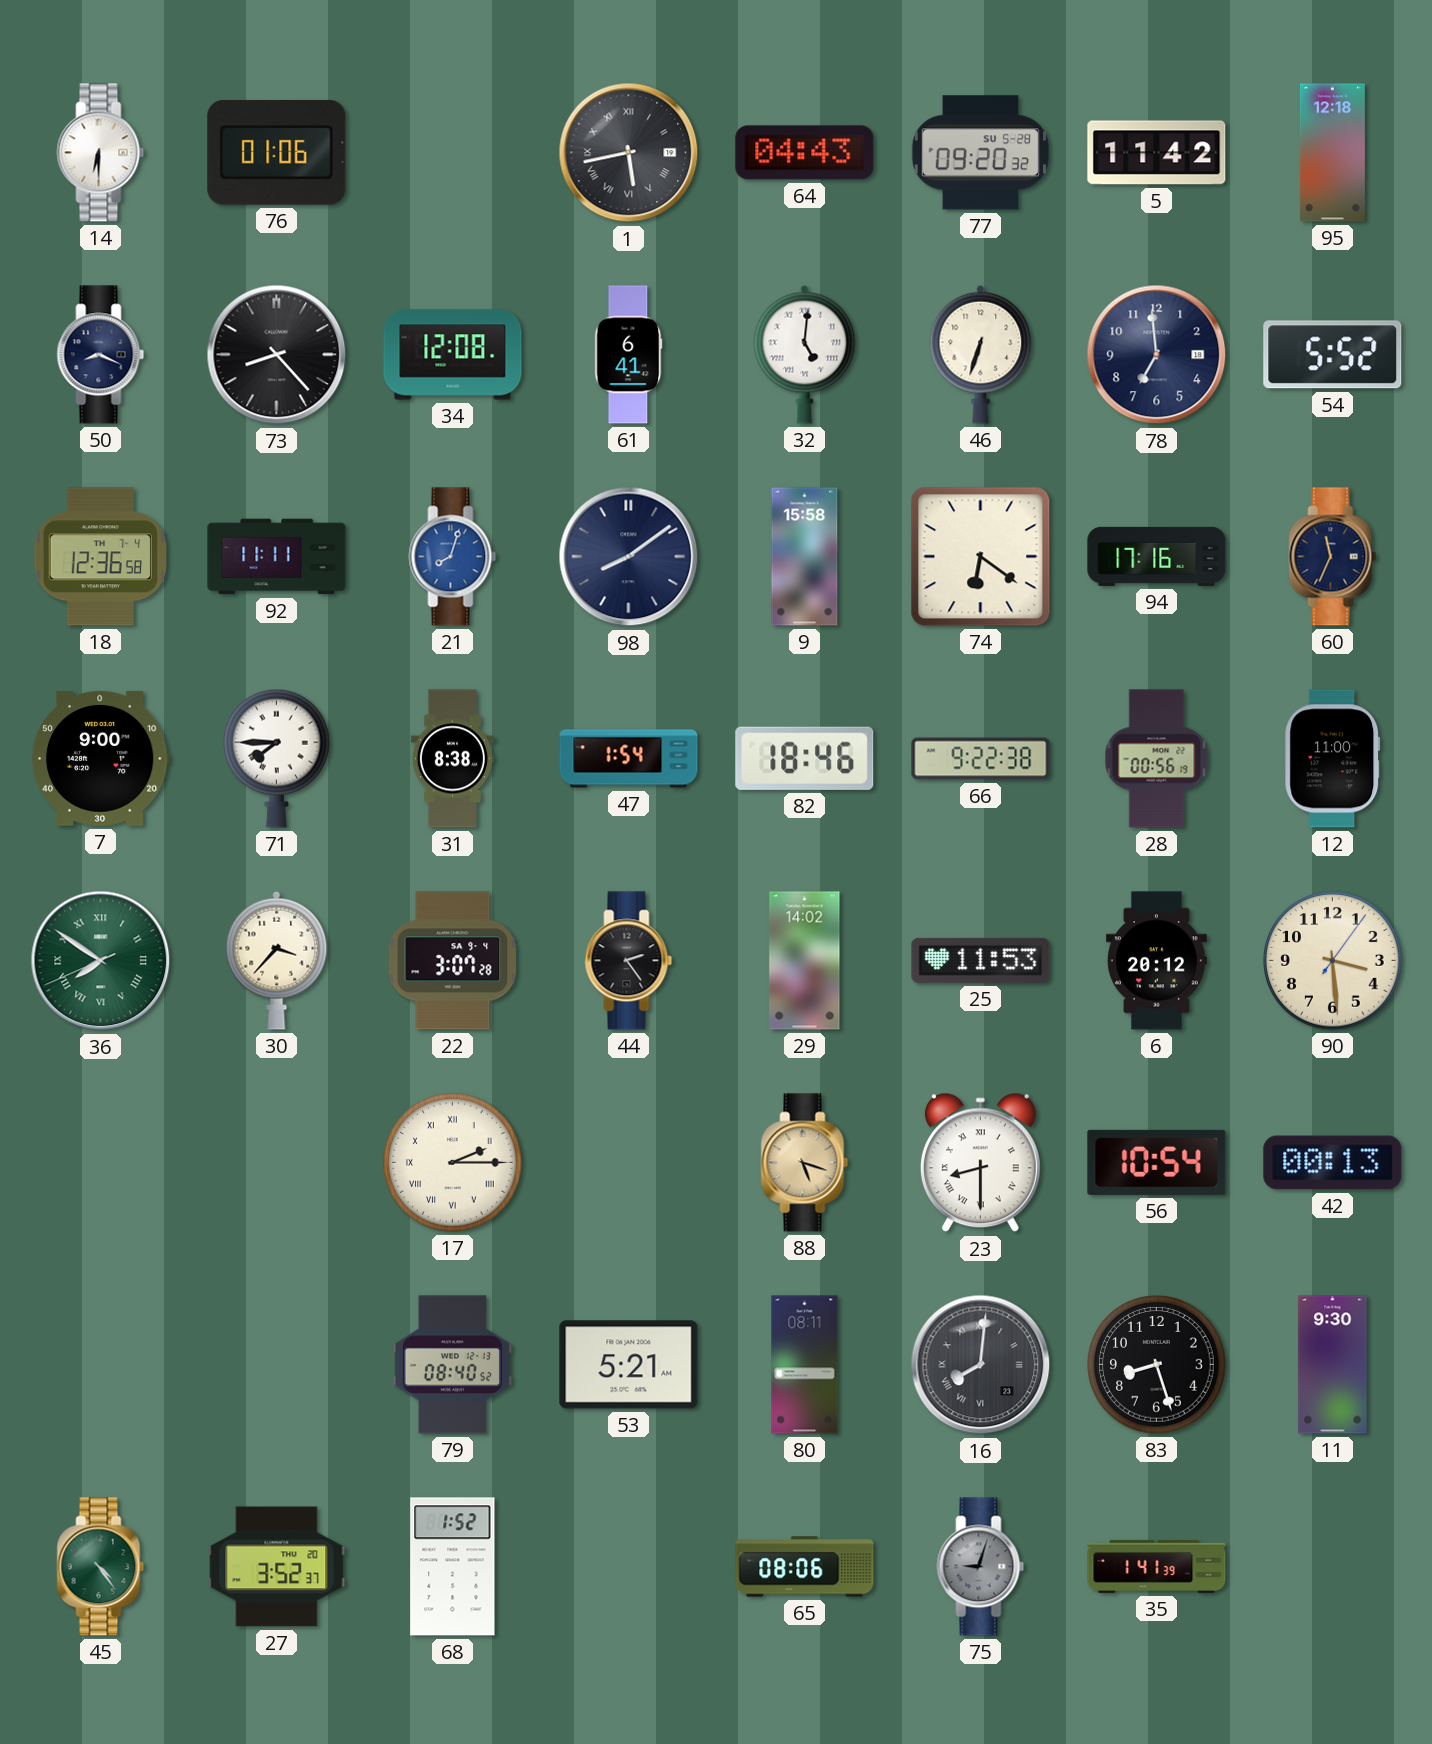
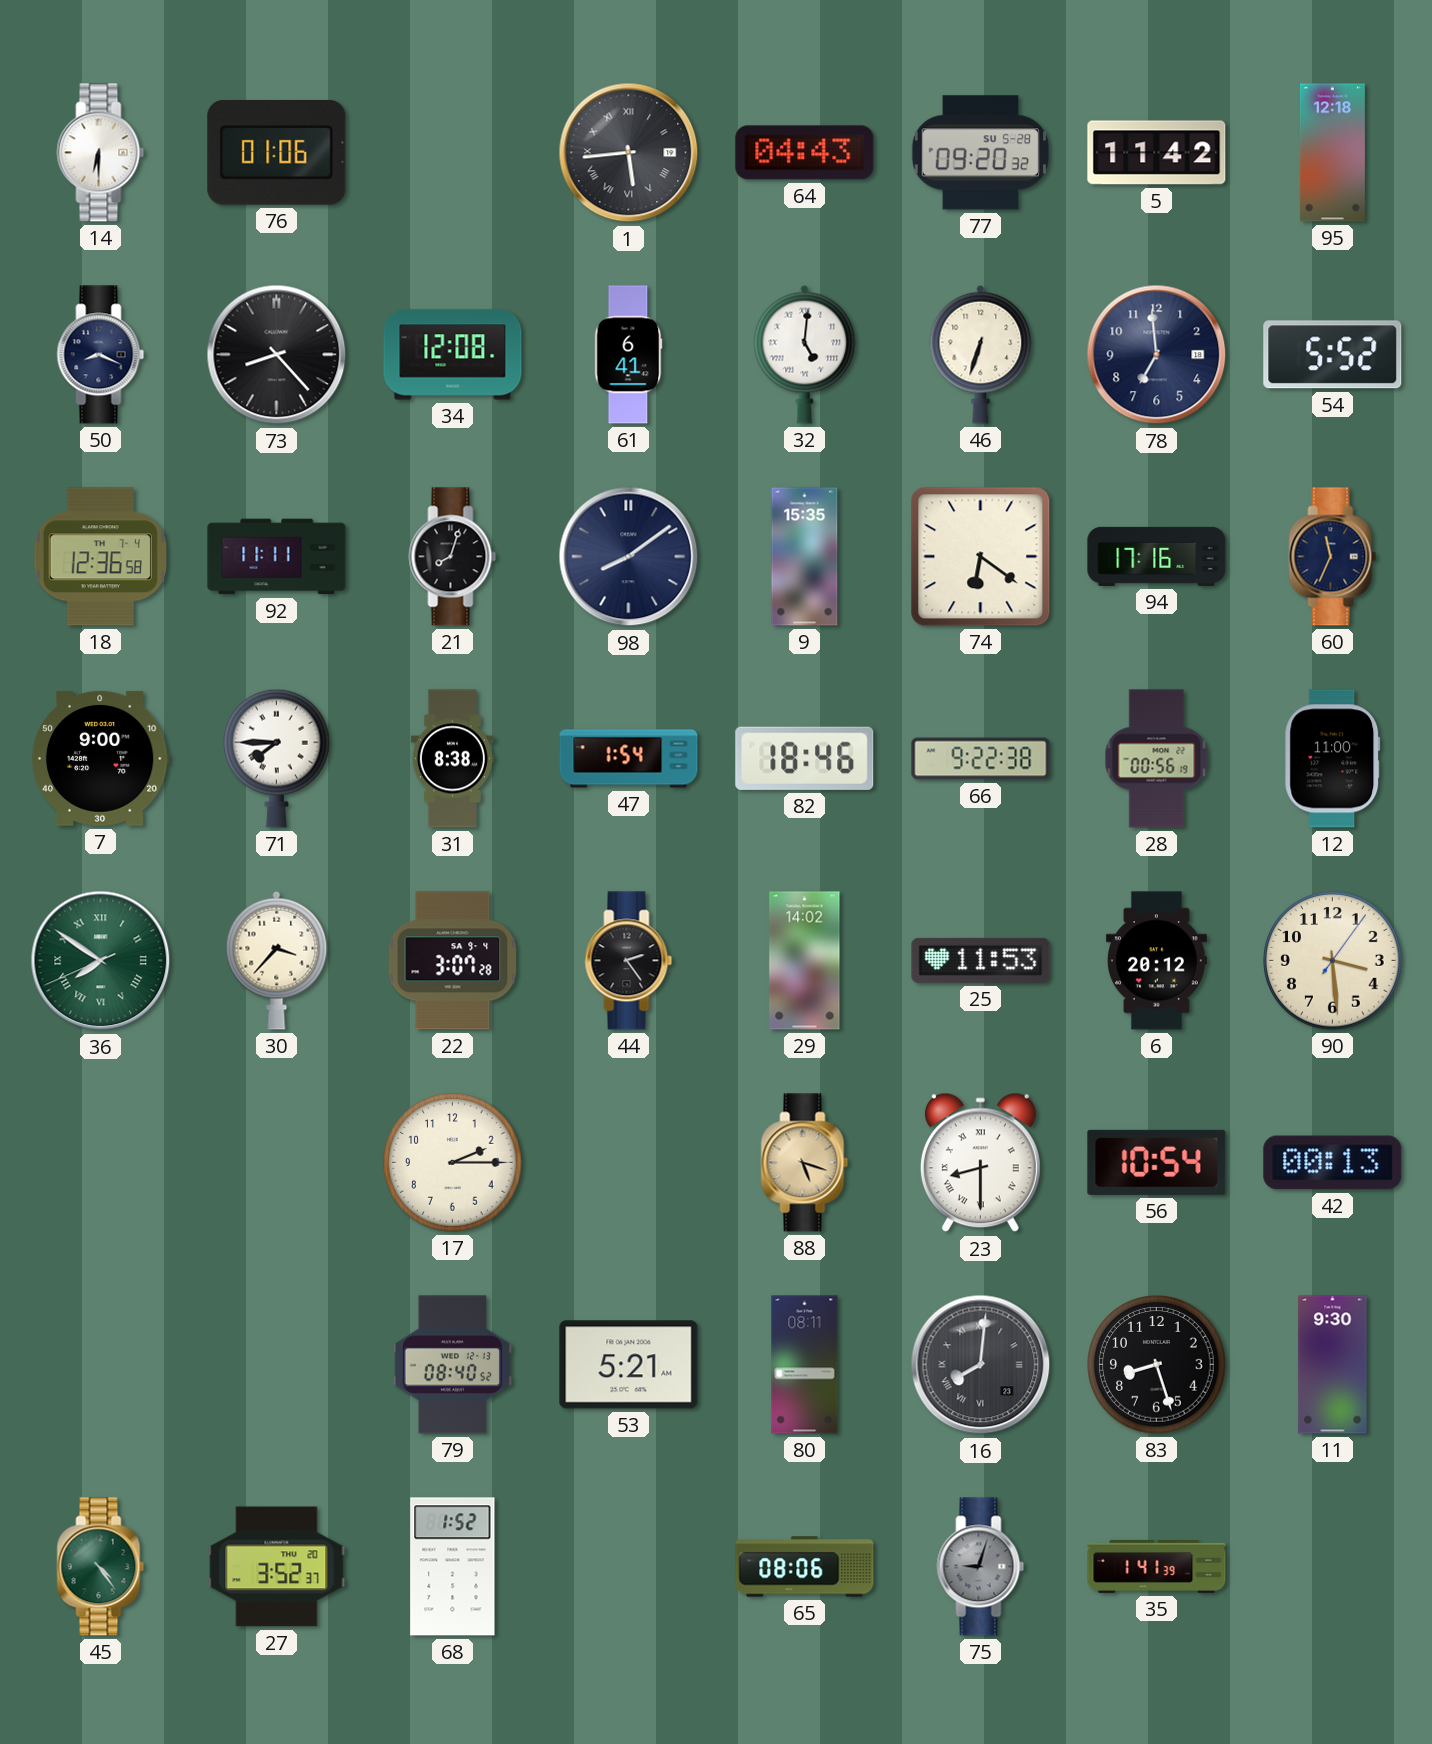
1: 5:43 -> 5:44 (629, 153)
21 dial: blue -> black (453, 557)
9: 15:58 -> 15:35 (805, 557)
17 numerals: Roman -> Arabic (453, 1163)
